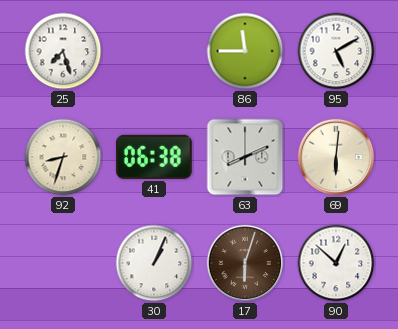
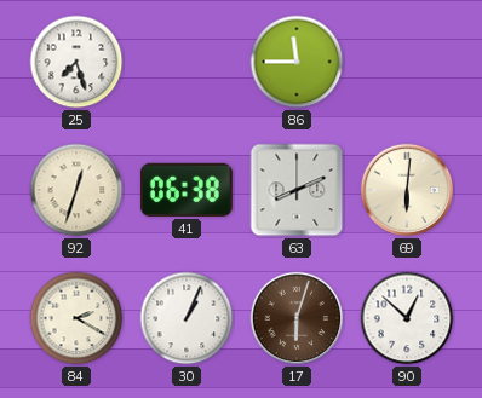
95: 5:10 -> none (336, 51)
92: 8:33 -> 12:33 (76, 190)
84: none -> 2:20 (76, 318)
